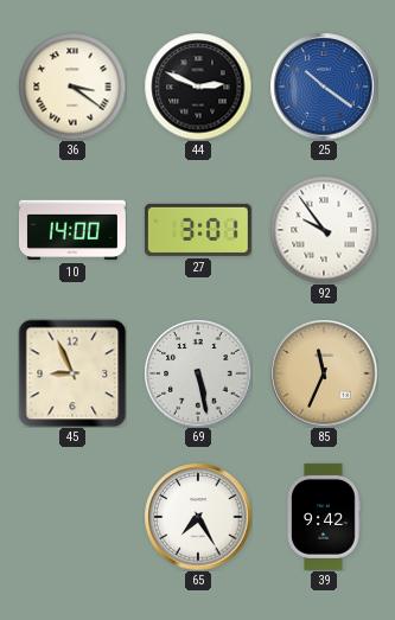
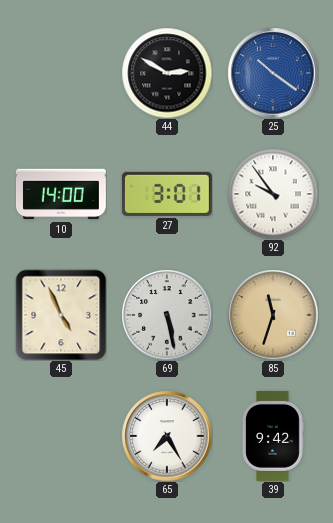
36: 3:21 -> none (72, 87)
44: 2:49 -> 2:50 (167, 73)
45: 8:56 -> 4:56 (61, 315)
85: 11:34 -> 11:33 (273, 315)
